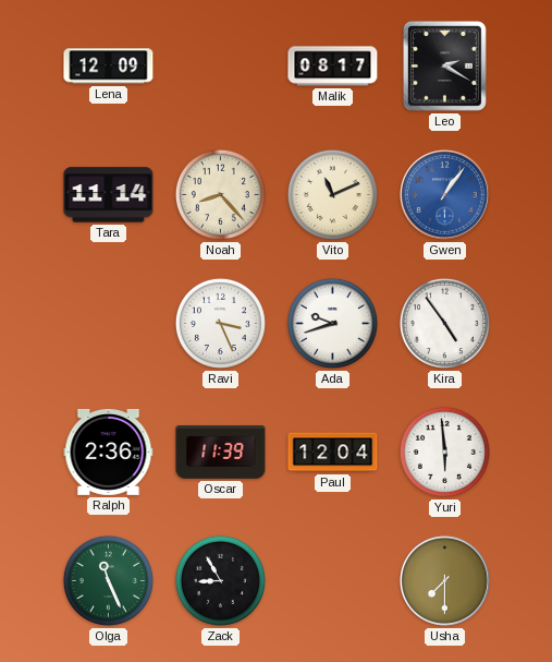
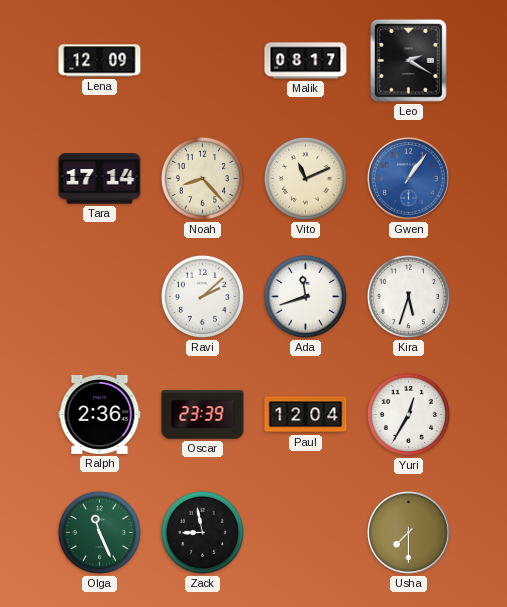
Tara: 11:14 -> 17:14 (100, 179)
Ravi: 3:26 -> 2:08 (202, 296)
Ada: 9:42 -> 11:42 (305, 296)
Kira: 4:54 -> 5:33 (408, 296)
Oscar: 11:39 -> 23:39 (203, 415)
Yuri: 5:59 -> 12:35 (408, 414)
Zack: 8:55 -> 8:58 (202, 532)
